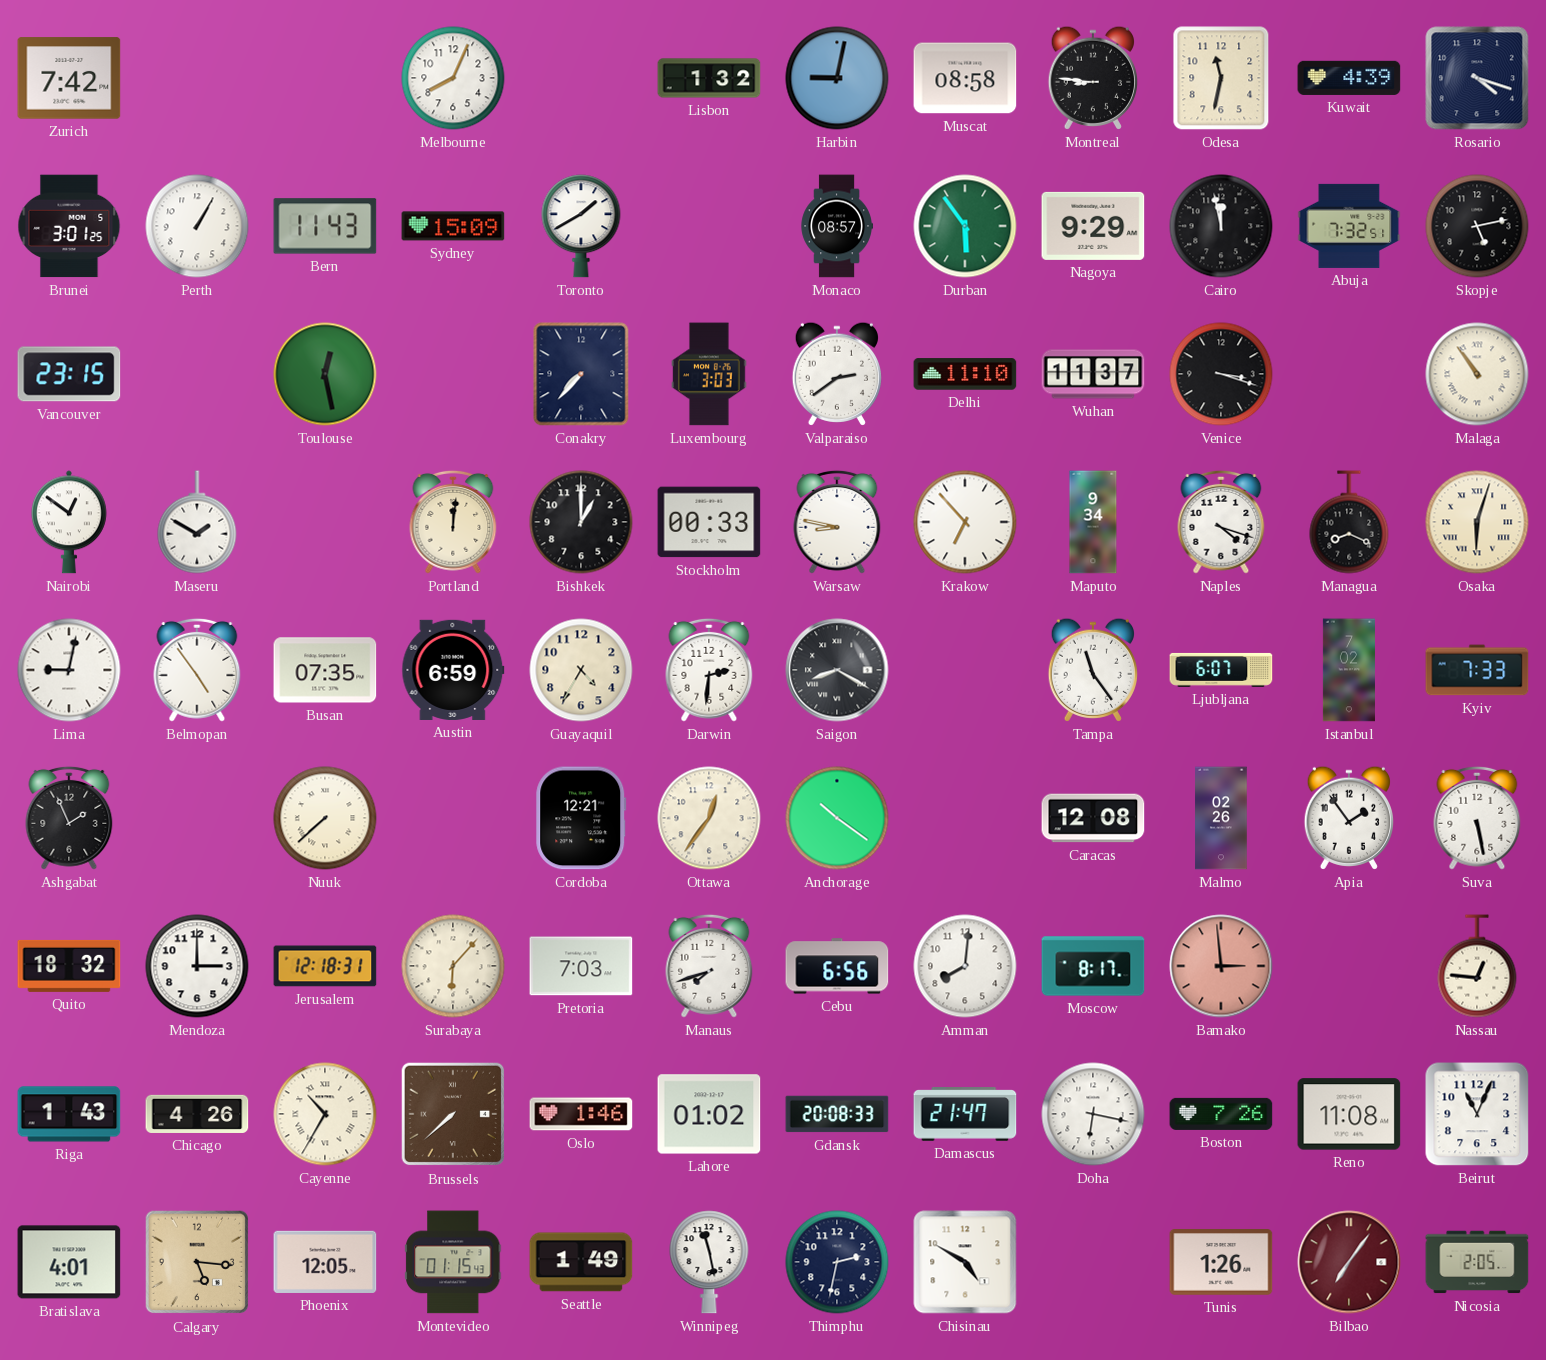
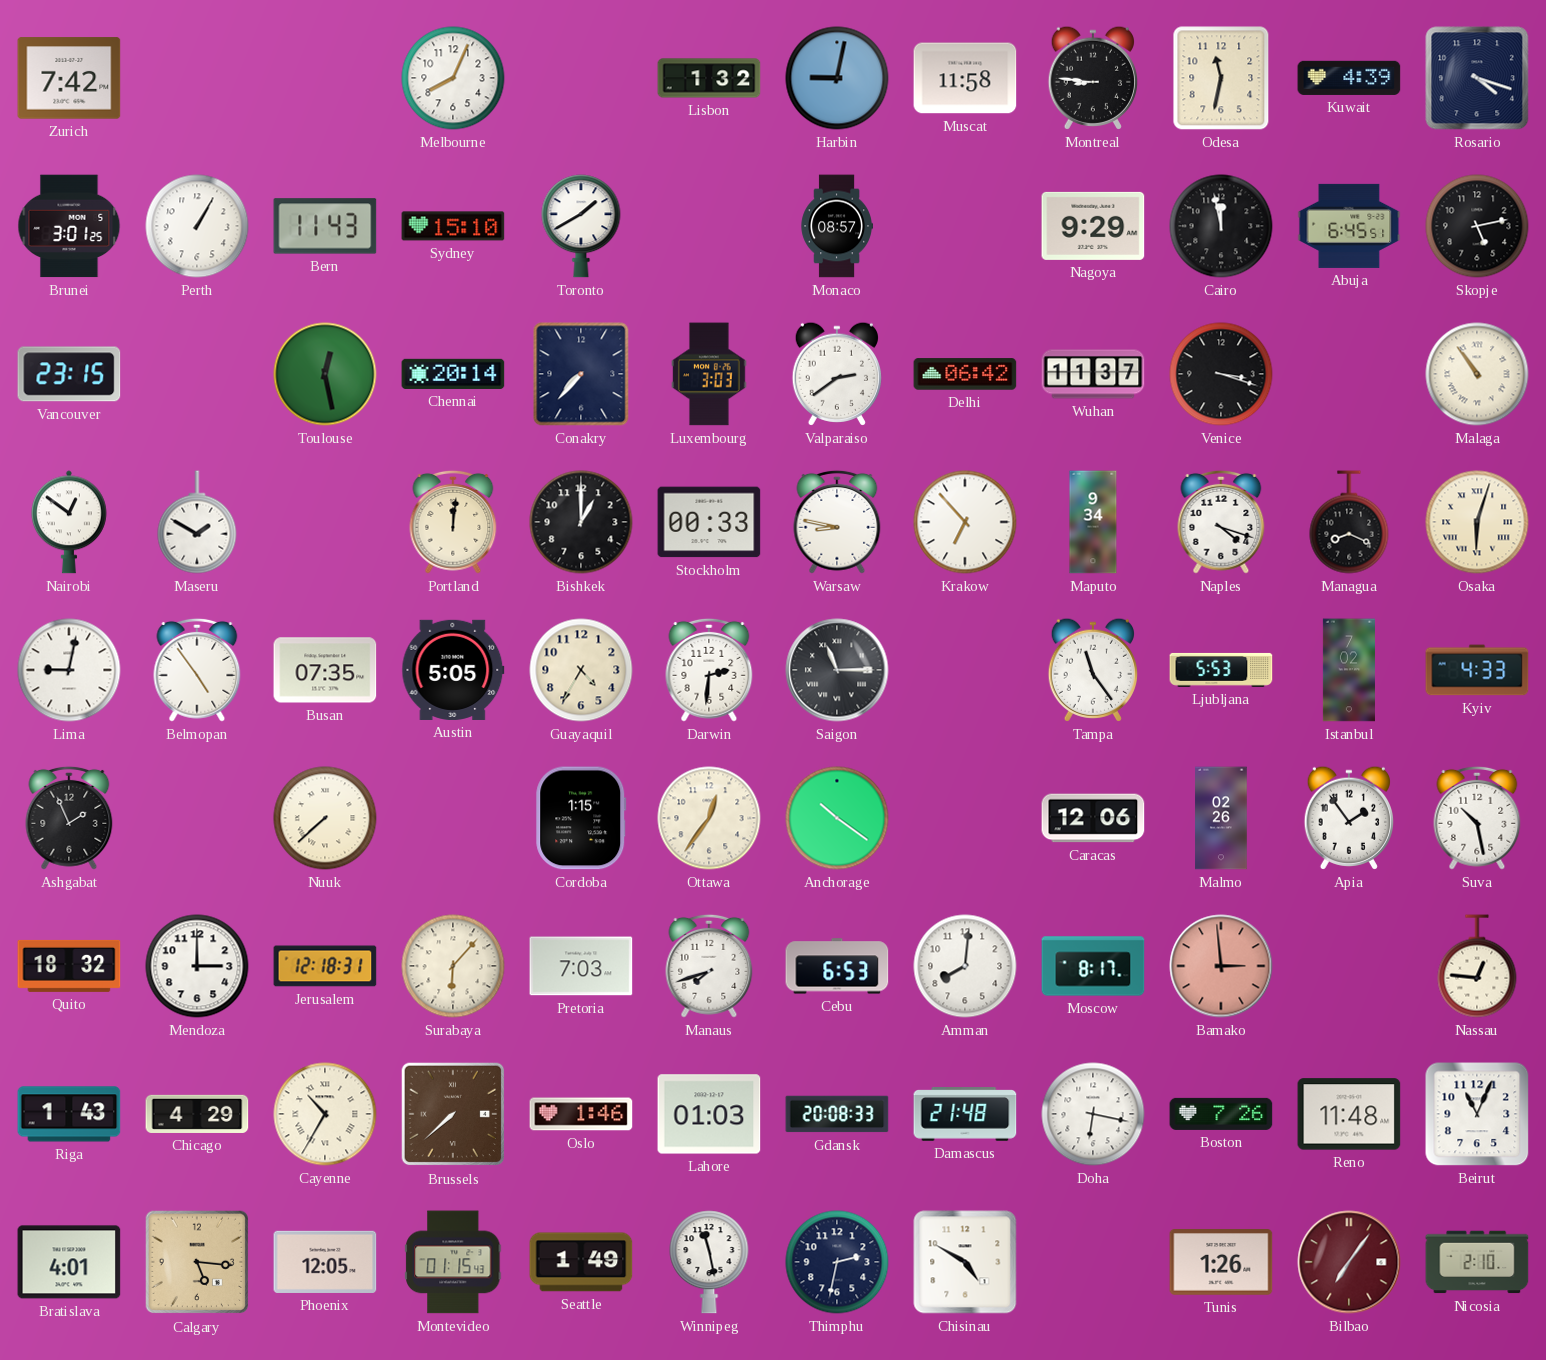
Muscat: 08:58 -> 11:58 (965, 78)
Sydney: 15:09 -> 15:10 (453, 226)
Durban: 5:54 -> none (965, 226)
Abuja: 7:32 -> 6:45 (1349, 226)
Chennai: none -> 20:14 (453, 374)
Delhi: 11:10 -> 06:42 (965, 374)
Austin: 6:59 -> 5:05 (453, 670)
Saigon: 8:20 -> 11:15 (837, 670)
Ljubljana: 6:07 -> 5:53 (1221, 670)
Kyiv: 7:33 -> 4:33 (1477, 670)
Cordoba: 12:21 -> 1:15 (581, 818)
Caracas: 12:08 -> 12:06 (1093, 818)
Suva: 5:28 -> 10:28 (1477, 818)
Cebu: 6:56 -> 6:53 (837, 966)
Chicago: 4:26 -> 4:29 (197, 1114)
Lahore: 01:02 -> 01:03 (709, 1114)
Damascus: 21:47 -> 21:48 (965, 1115)
Reno: 11:08 -> 11:48 (1349, 1114)
Nicosia: 2:05 -> 2:10 (1477, 1262)
